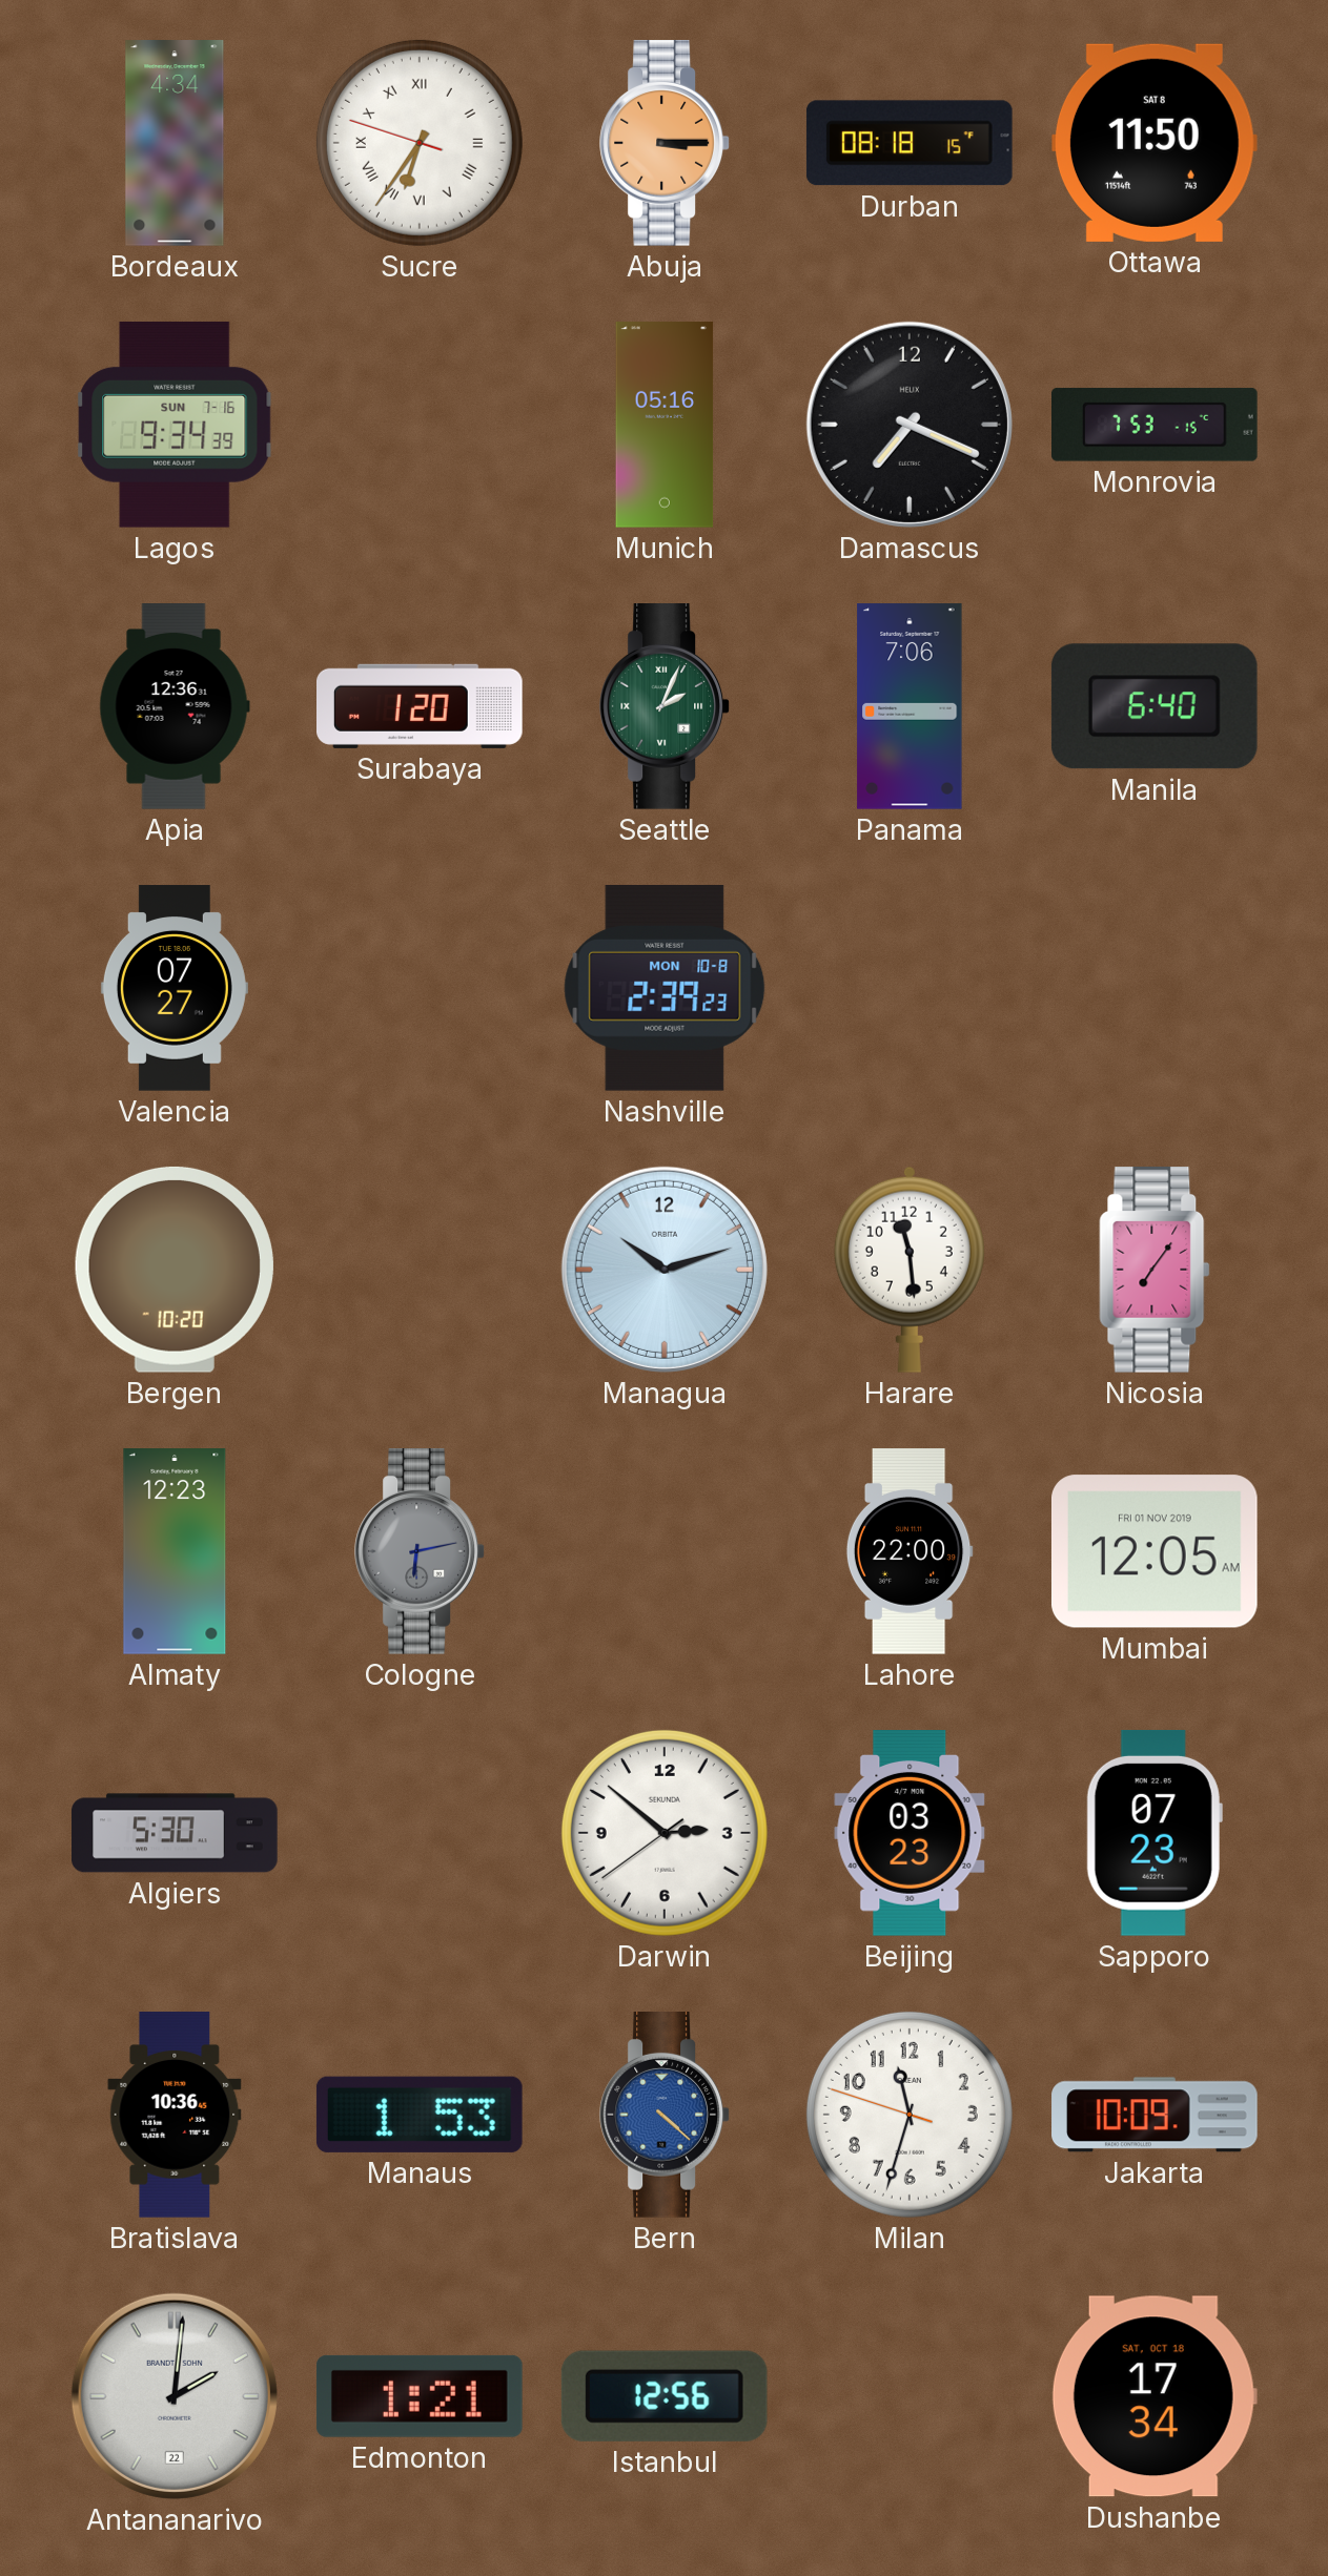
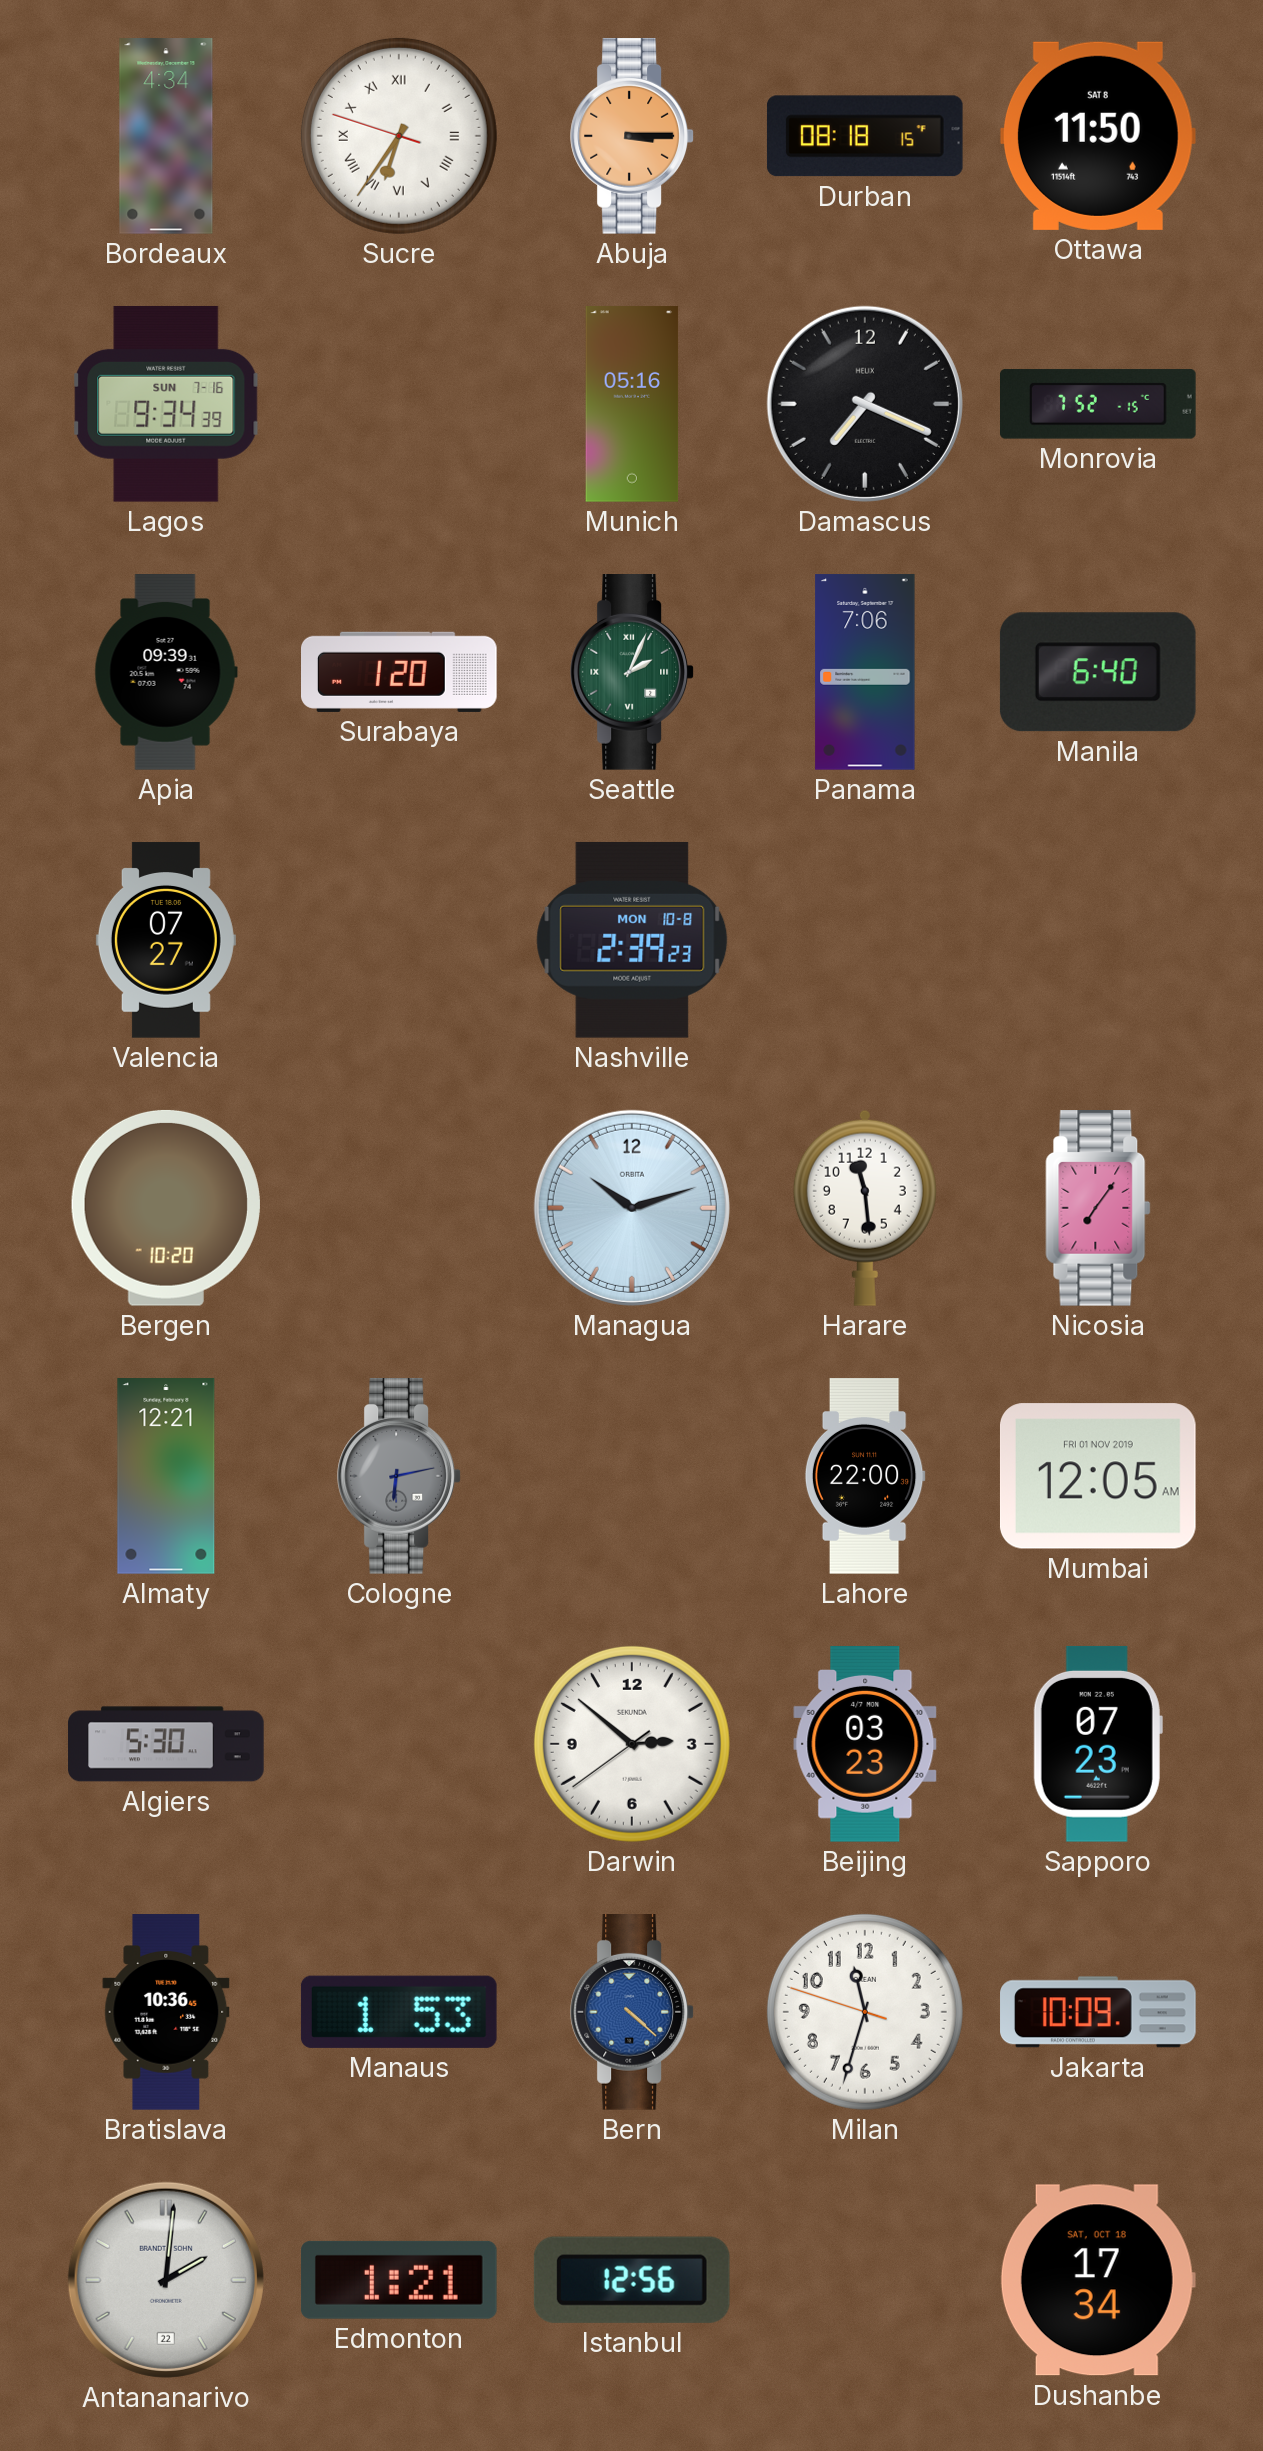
Monrovia: 7:53 -> 7:52 (1099, 404)
Apia: 12:36 -> 09:39 (166, 673)
Almaty: 12:23 -> 12:21 (166, 1476)
